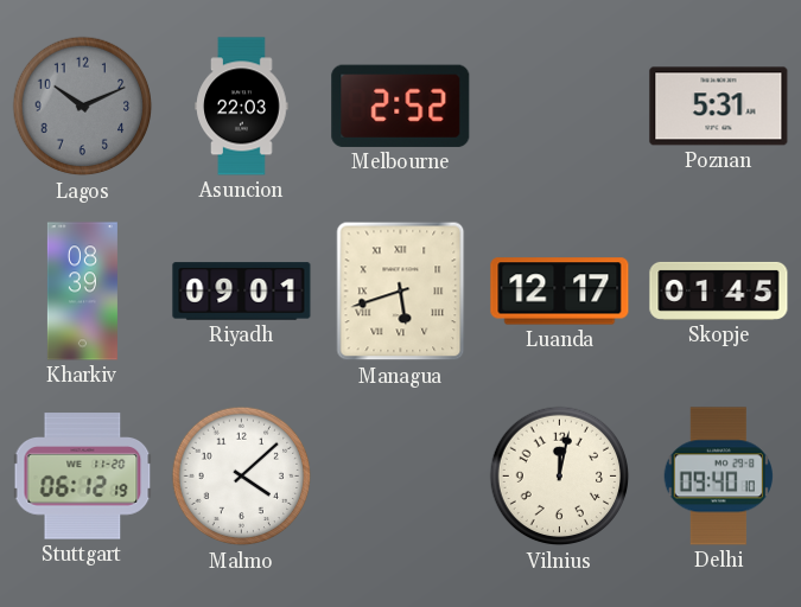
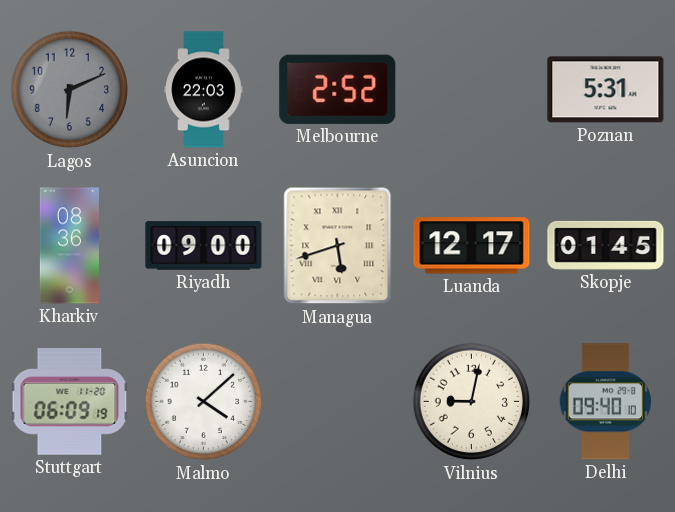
Lagos: 10:11 -> 6:11 (70, 90)
Kharkiv: 08:39 -> 08:36 (69, 246)
Riyadh: 09:01 -> 09:00 (204, 246)
Stuttgart: 06:12 -> 06:09 (70, 402)
Vilnius: 12:02 -> 9:02 (472, 402)
